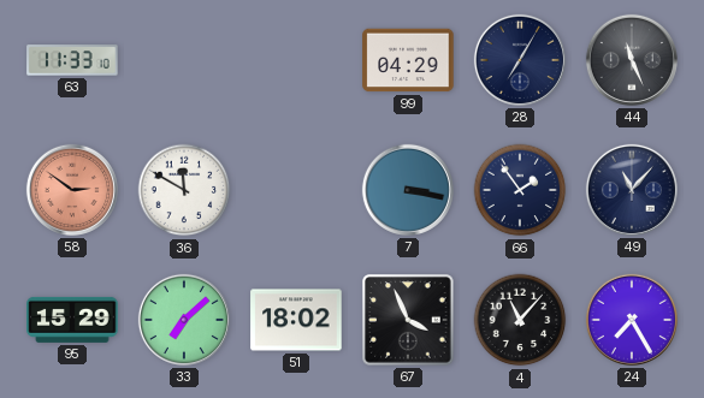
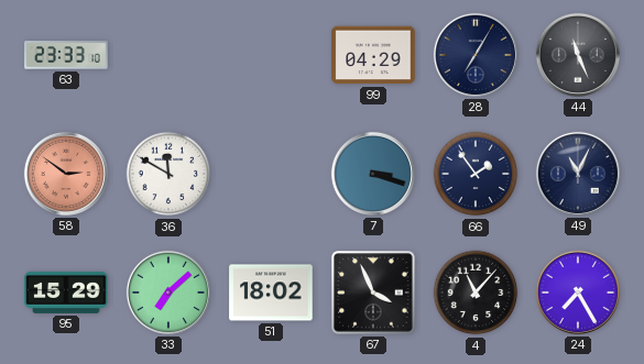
63: 11:33 -> 23:33 (66, 55)
7: 3:17 -> 3:18 (373, 174)
49: 11:07 -> 11:04 (578, 174)
